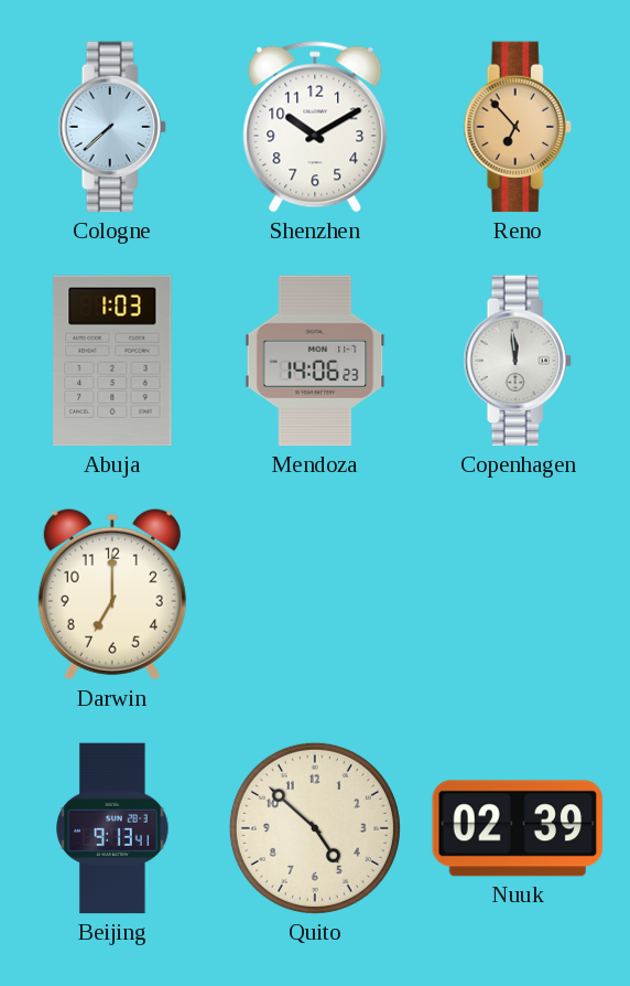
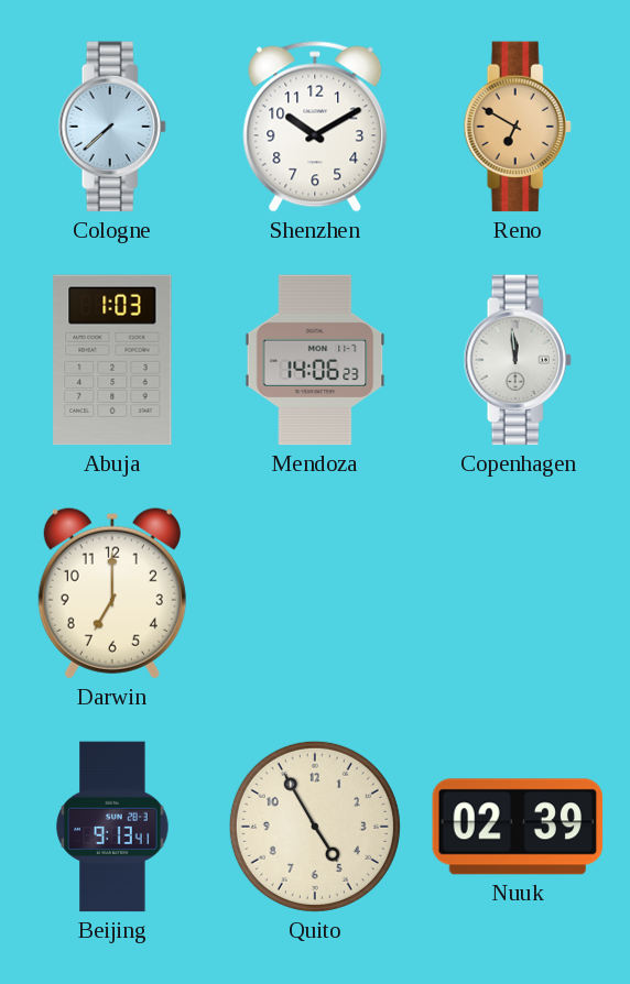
Reno: 6:53 -> 6:50 (518, 127)
Quito: 4:52 -> 4:55 (315, 827)
